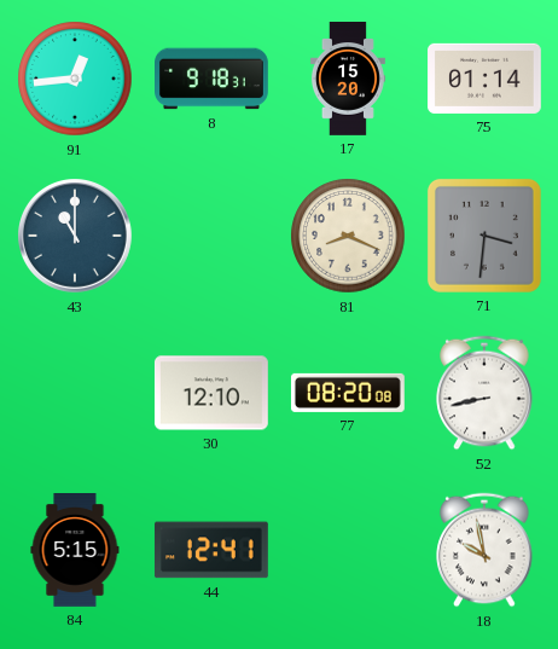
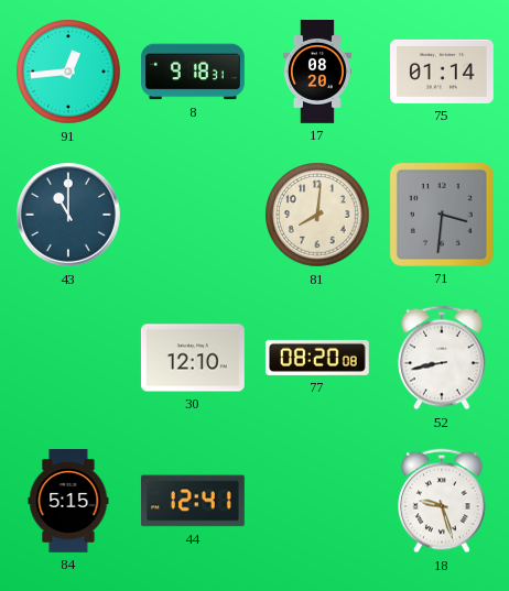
17: 15:20 -> 08:20 (317, 72)
81: 8:19 -> 8:01 (317, 215)
18: 9:58 -> 9:27 (442, 501)
